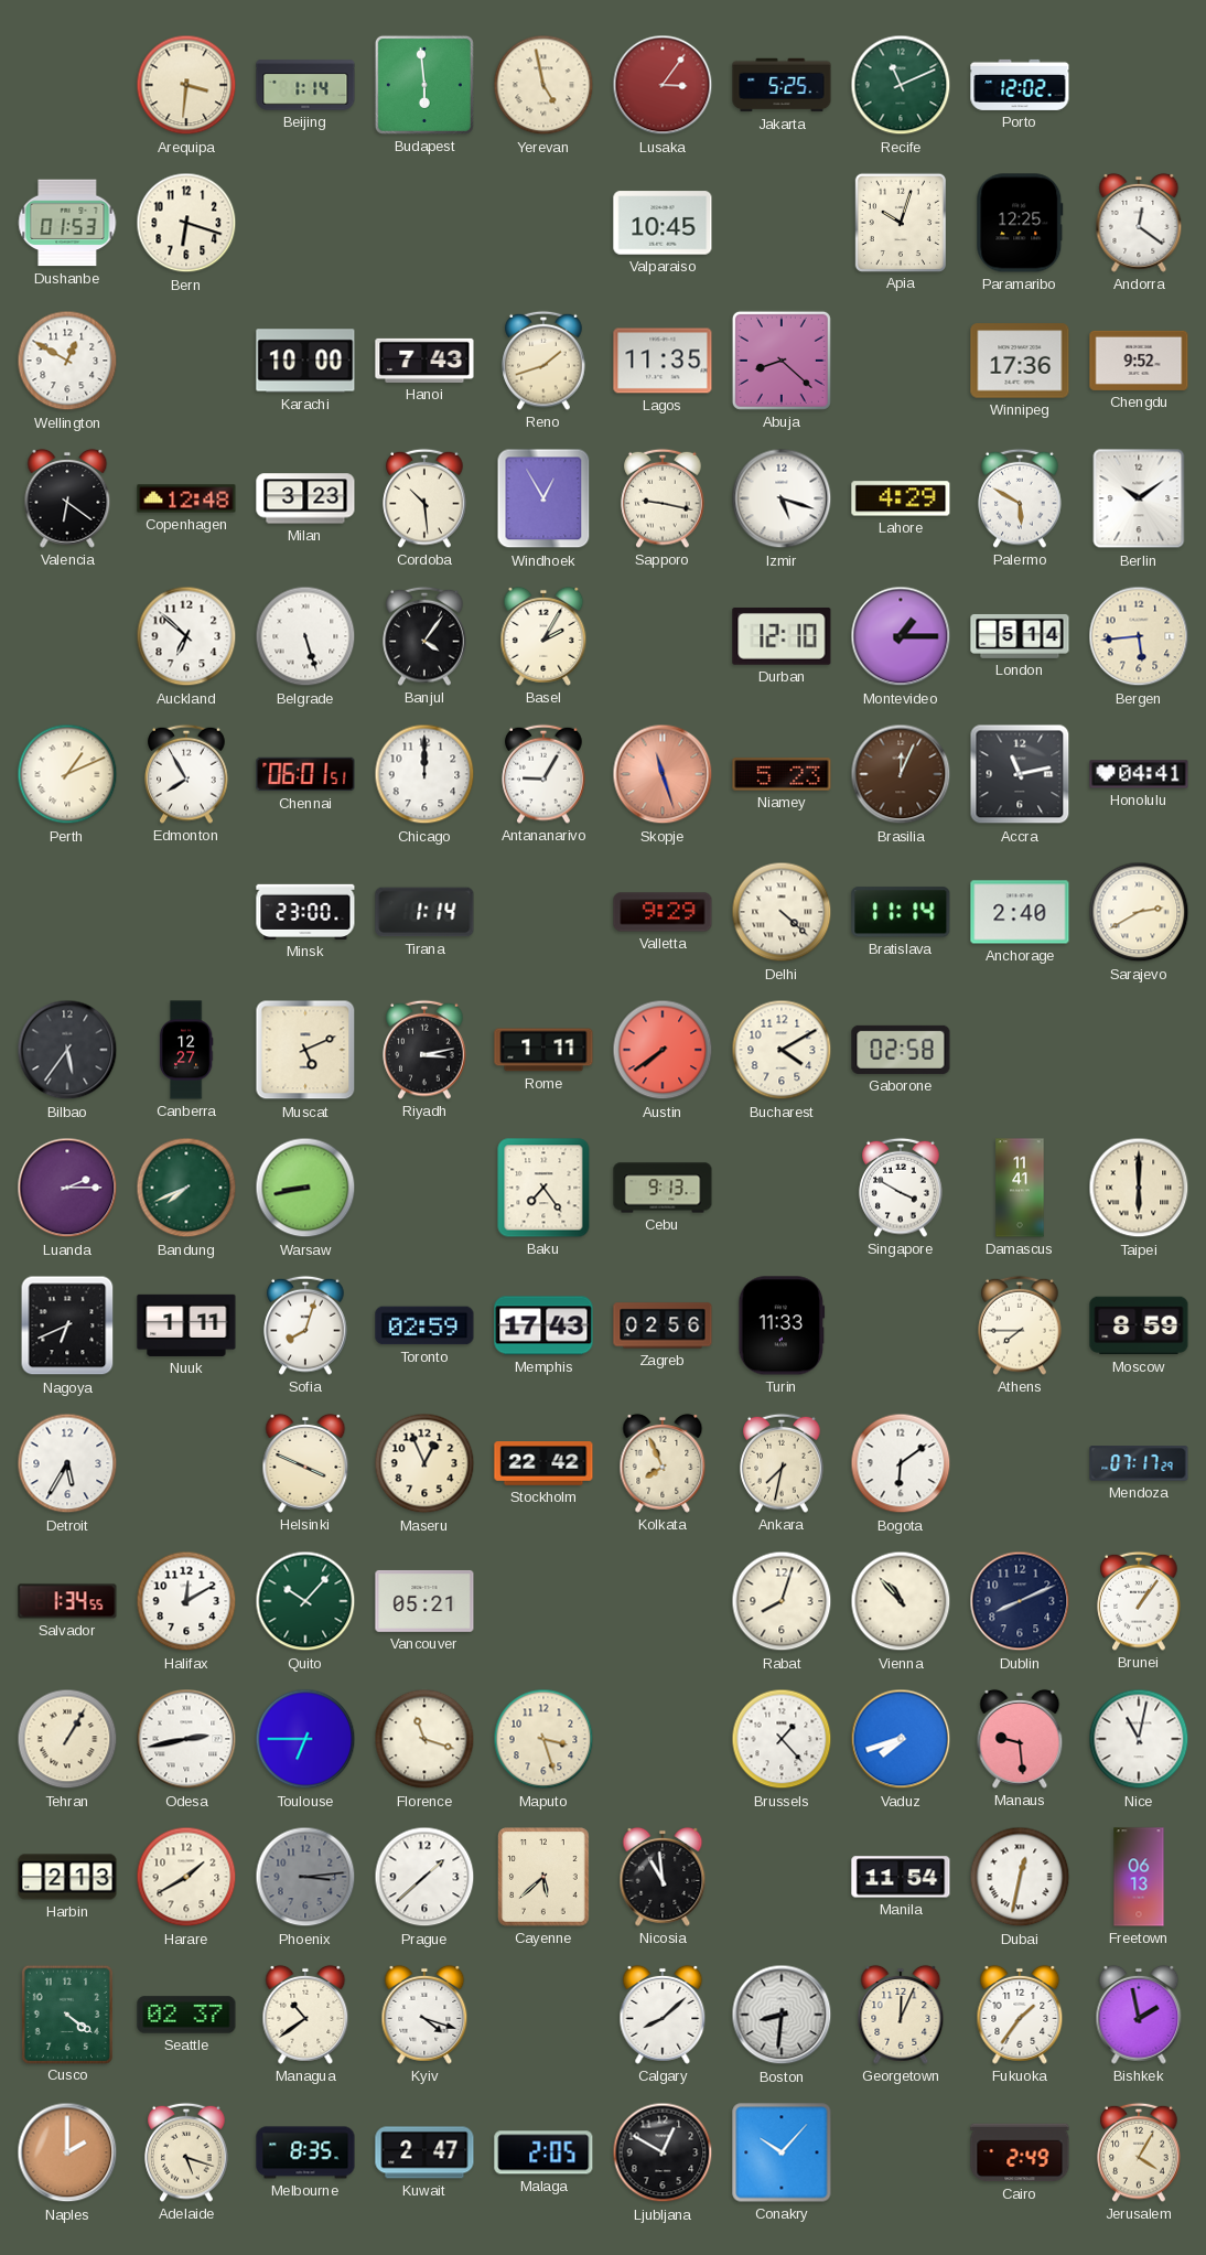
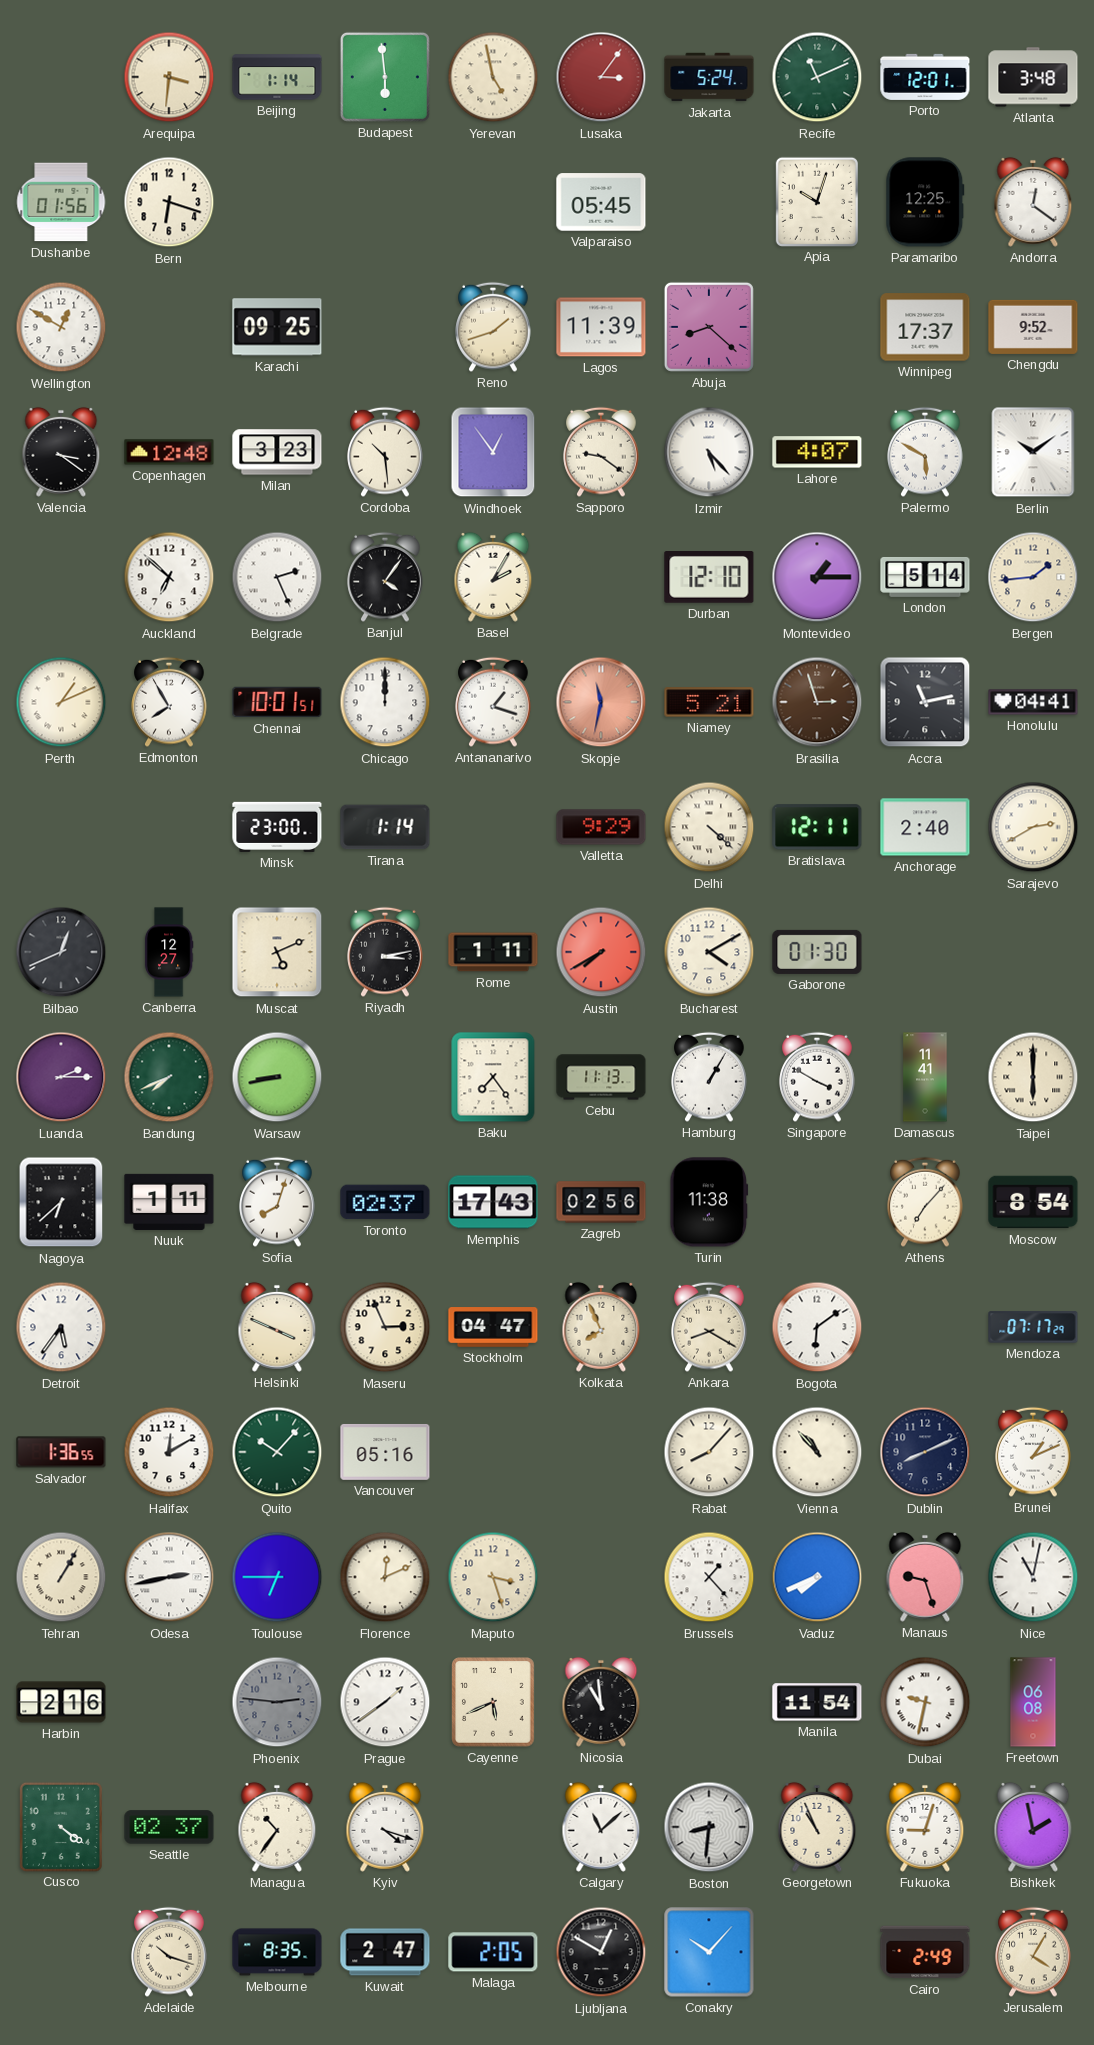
Jakarta: 5:25 -> 5:24 (709, 77)
Porto: 12:02 -> 12:01 (925, 77)
Atlanta: none -> 3:48 (1033, 77)
Dushanbe: 01:53 -> 01:56 (61, 202)
Valparaiso: 10:45 -> 05:45 (601, 202)
Karachi: 10:00 -> 09:25 (277, 327)
Hanoi: 7:43 -> none (424, 361)
Lagos: 11:35 -> 11:39 (601, 327)
Winnipeg: 17:36 -> 17:37 (925, 327)
Valencia: 6:21 -> 3:21 (61, 452)
Windhoek: 12:55 -> 12:54 (493, 452)
Sapporo: 9:17 -> 9:21 (601, 452)
Izmir: 5:18 -> 5:23 (709, 452)
Lahore: 4:29 -> 4:07 (817, 452)
Belgrade: 5:27 -> 2:26 (277, 577)
Bergen: 5:44 -> 1:44 (1033, 577)
Chennai: 06:01 -> 10:01 (277, 702)
Antananarivo: 9:05 -> 1:18 (493, 702)
Skopje: 11:27 -> 11:32 (601, 702)
Niamey: 5:23 -> 5:21 (709, 702)
Brasilia: 12:04 -> 2:57 (817, 702)
Bratislava: 11:14 -> 12:11 (817, 827)
Bilbao: 5:36 -> 12:41 (61, 952)
Austin: 7:39 -> 7:40 (601, 952)
Gaborone: 02:58 -> 01:30 (817, 952)
Cebu: 9:13 -> 11:13 (601, 1077)
Hamburg: none -> 1:05 (709, 1077)
Nagoya: 6:41 -> 6:38 (61, 1202)
Toronto: 02:59 -> 02:37 (385, 1202)
Turin: 11:33 -> 11:38 (709, 1202)
Athens: 7:45 -> 7:07 (925, 1202)
Moscow: 8:59 -> 8:54 (1033, 1202)
Detroit: 5:35 -> 5:36 (61, 1327)
Maseru: 12:56 -> 2:56 (385, 1327)
Stockholm: 22:42 -> 04:47 (493, 1327)
Ankara: 7:32 -> 8:20 (709, 1327)
Salvador: 1:34 -> 1:36 (61, 1452)
Vancouver: 05:21 -> 05:16 (385, 1452)
Rabat: 8:03 -> 8:07 (709, 1452)
Brunei: 1:06 -> 1:11 (1033, 1452)
Florence: 11:18 -> 12:11 (385, 1577)
Vaduz: 7:42 -> 7:41 (817, 1577)
Manaus: 9:29 -> 9:27 (925, 1577)
Harbin: 2:13 -> 2:16 (61, 1702)
Harare: 1:40 -> none (186, 1877)
Phoenix: 3:14 -> 2:46 (277, 1702)
Prague: 1:38 -> 1:39 (385, 1702)
Cayenne: 5:38 -> 5:41 (494, 1703)
Dubai: 12:32 -> 9:32 (925, 1702)
Freetown: 06:13 -> 06:08 (1033, 1702)
Managua: 10:39 -> 10:36 (277, 1827)
Calgary: 8:08 -> 11:08 (601, 1827)
Georgetown: 12:04 -> 10:56 (817, 1827)
Fukuoka: 1:36 -> 9:03 (925, 1827)
Naples: 2:00 -> none (67, 2152)
Adelaide: 5:18 -> 10:18 (169, 1952)
